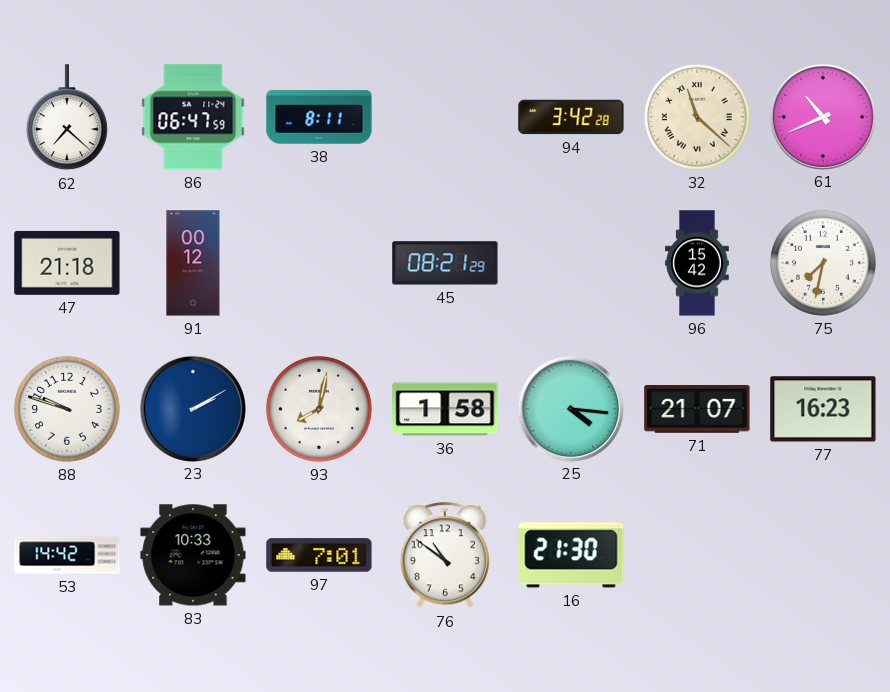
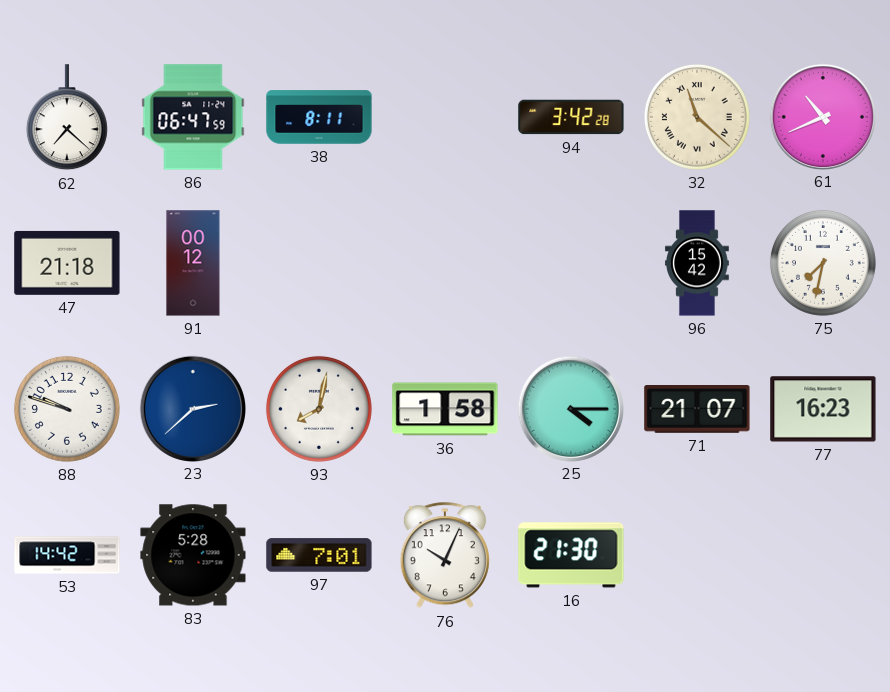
45: 08:21 -> none (445, 263)
23: 2:10 -> 2:38 (192, 408)
25: 4:16 -> 4:15 (570, 408)
83: 10:33 -> 5:28 (193, 555)
76: 10:51 -> 10:04 (445, 556)
